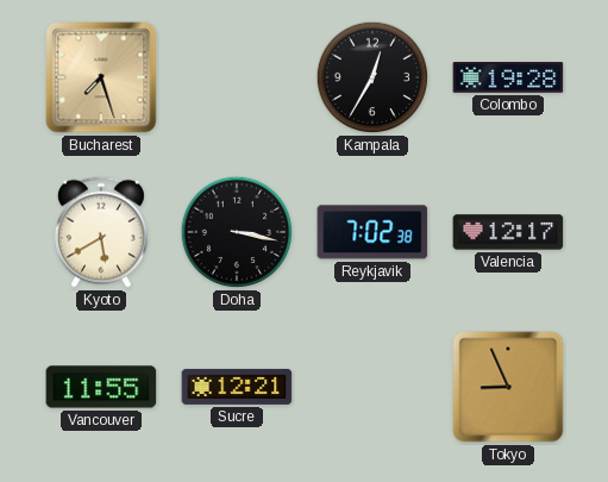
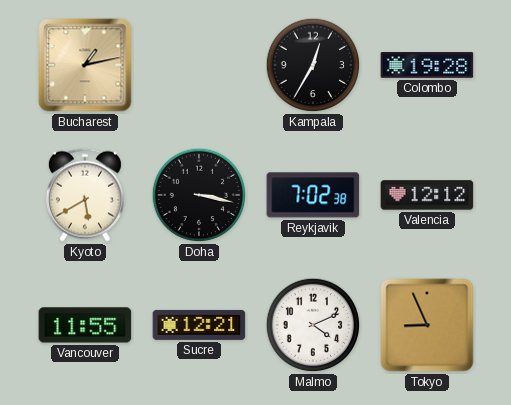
Bucharest: 7:27 -> 1:13 (85, 65)
Valencia: 12:17 -> 12:12 (427, 195)
Malmo: none -> 4:11 (313, 325)
